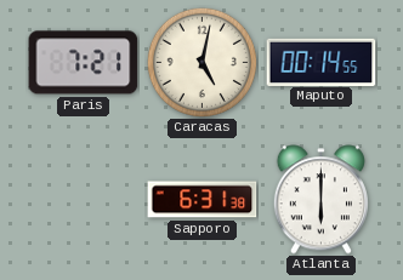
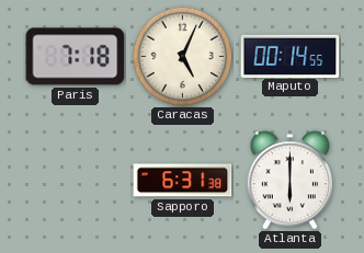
Paris: 7:21 -> 7:18 (76, 57)
Caracas: 5:02 -> 5:04 (182, 56)
